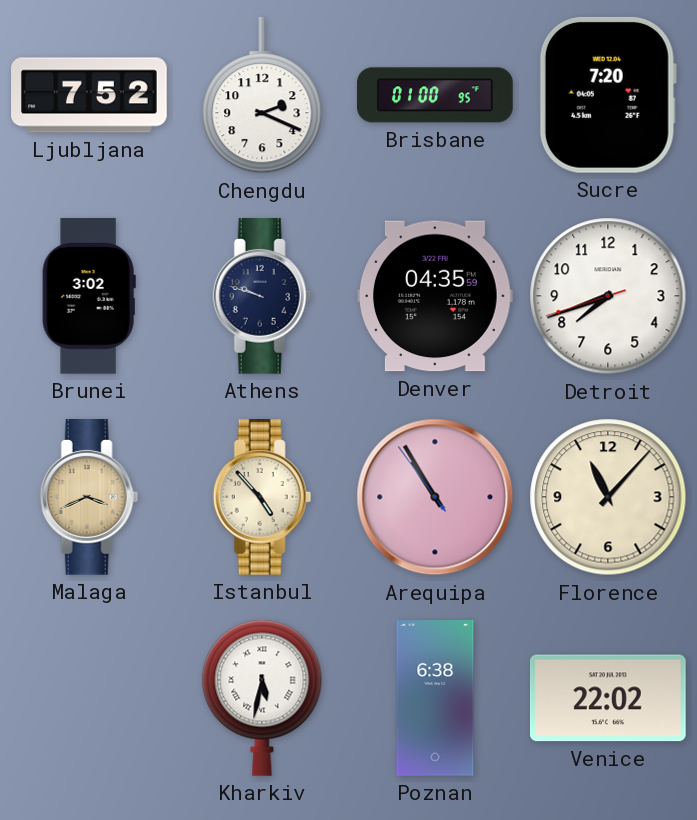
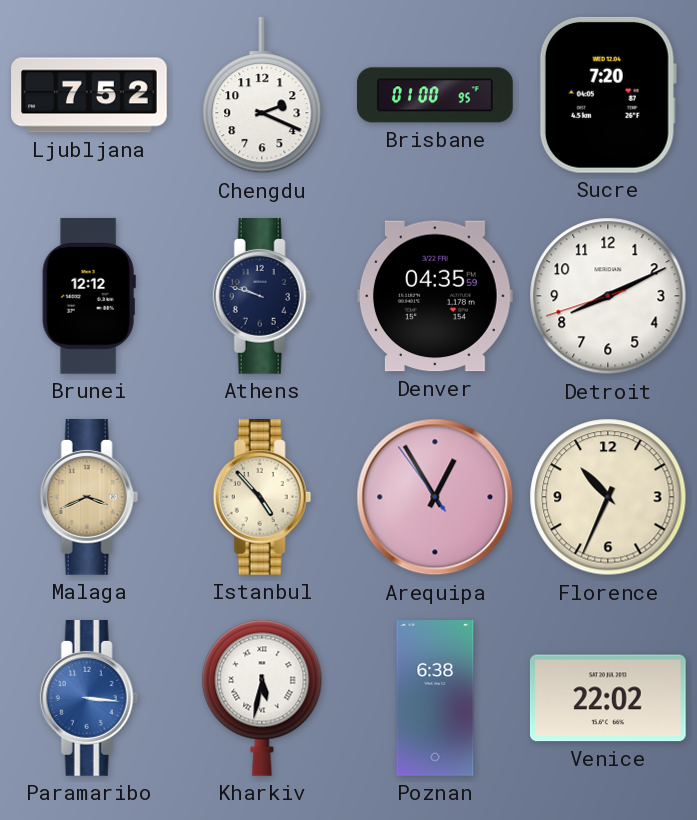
Brunei: 3:02 -> 12:12 (89, 297)
Detroit: 7:41 -> 8:10 (608, 296)
Arequipa: 10:54 -> 12:54 (435, 497)
Florence: 11:07 -> 10:34 (608, 497)
Paramaribo: none -> 3:16 (89, 699)
